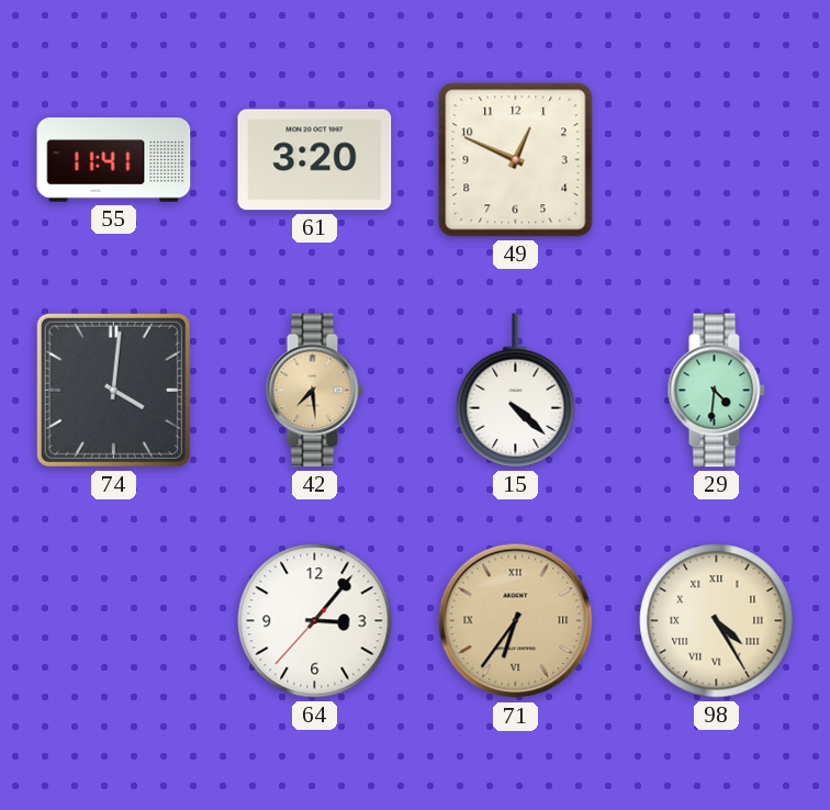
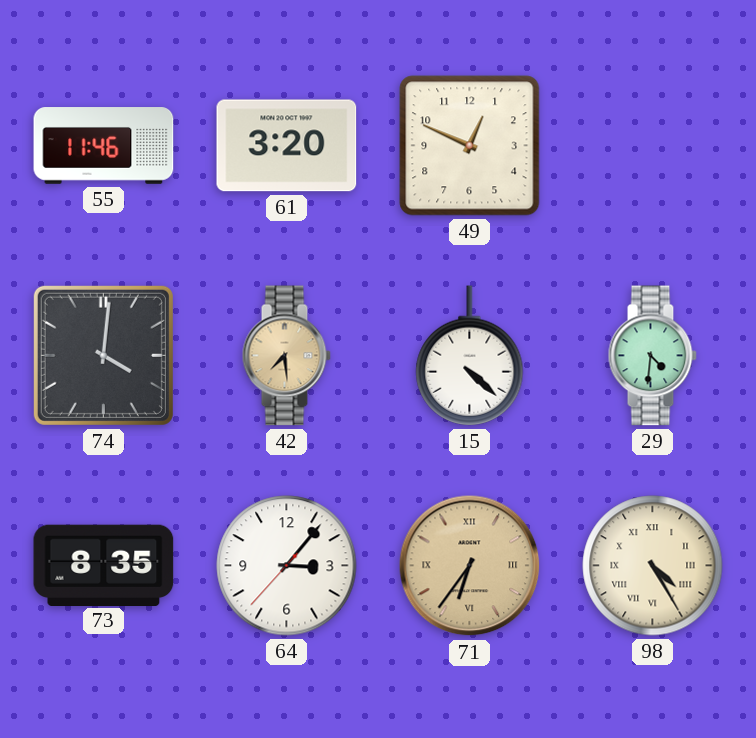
55: 11:41 -> 11:46 (104, 146)
73: none -> 8:35 (104, 565)
